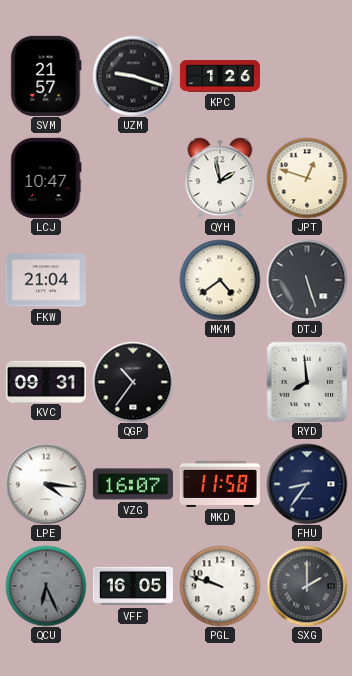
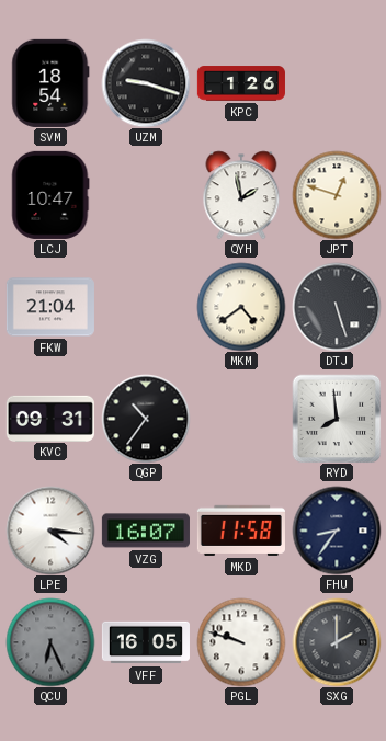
SVM: 21:57 -> 18:54 (50, 83)
